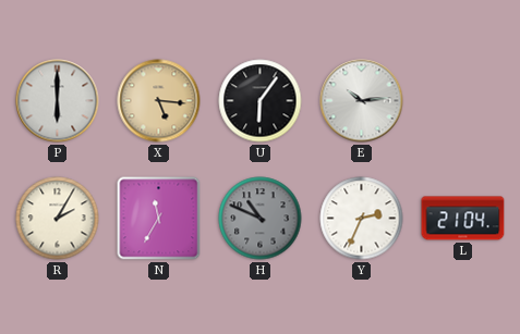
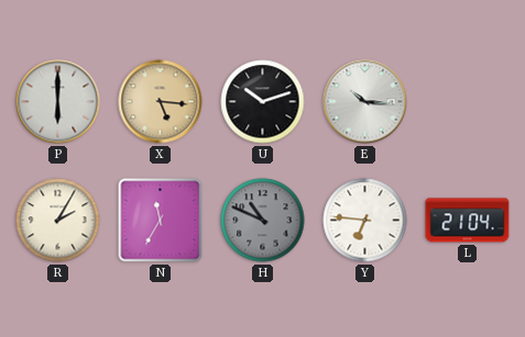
U: 6:06 -> 10:12 (263, 102)
E: 10:14 -> 10:16 (365, 102)
Y: 2:34 -> 6:46 (365, 221)
